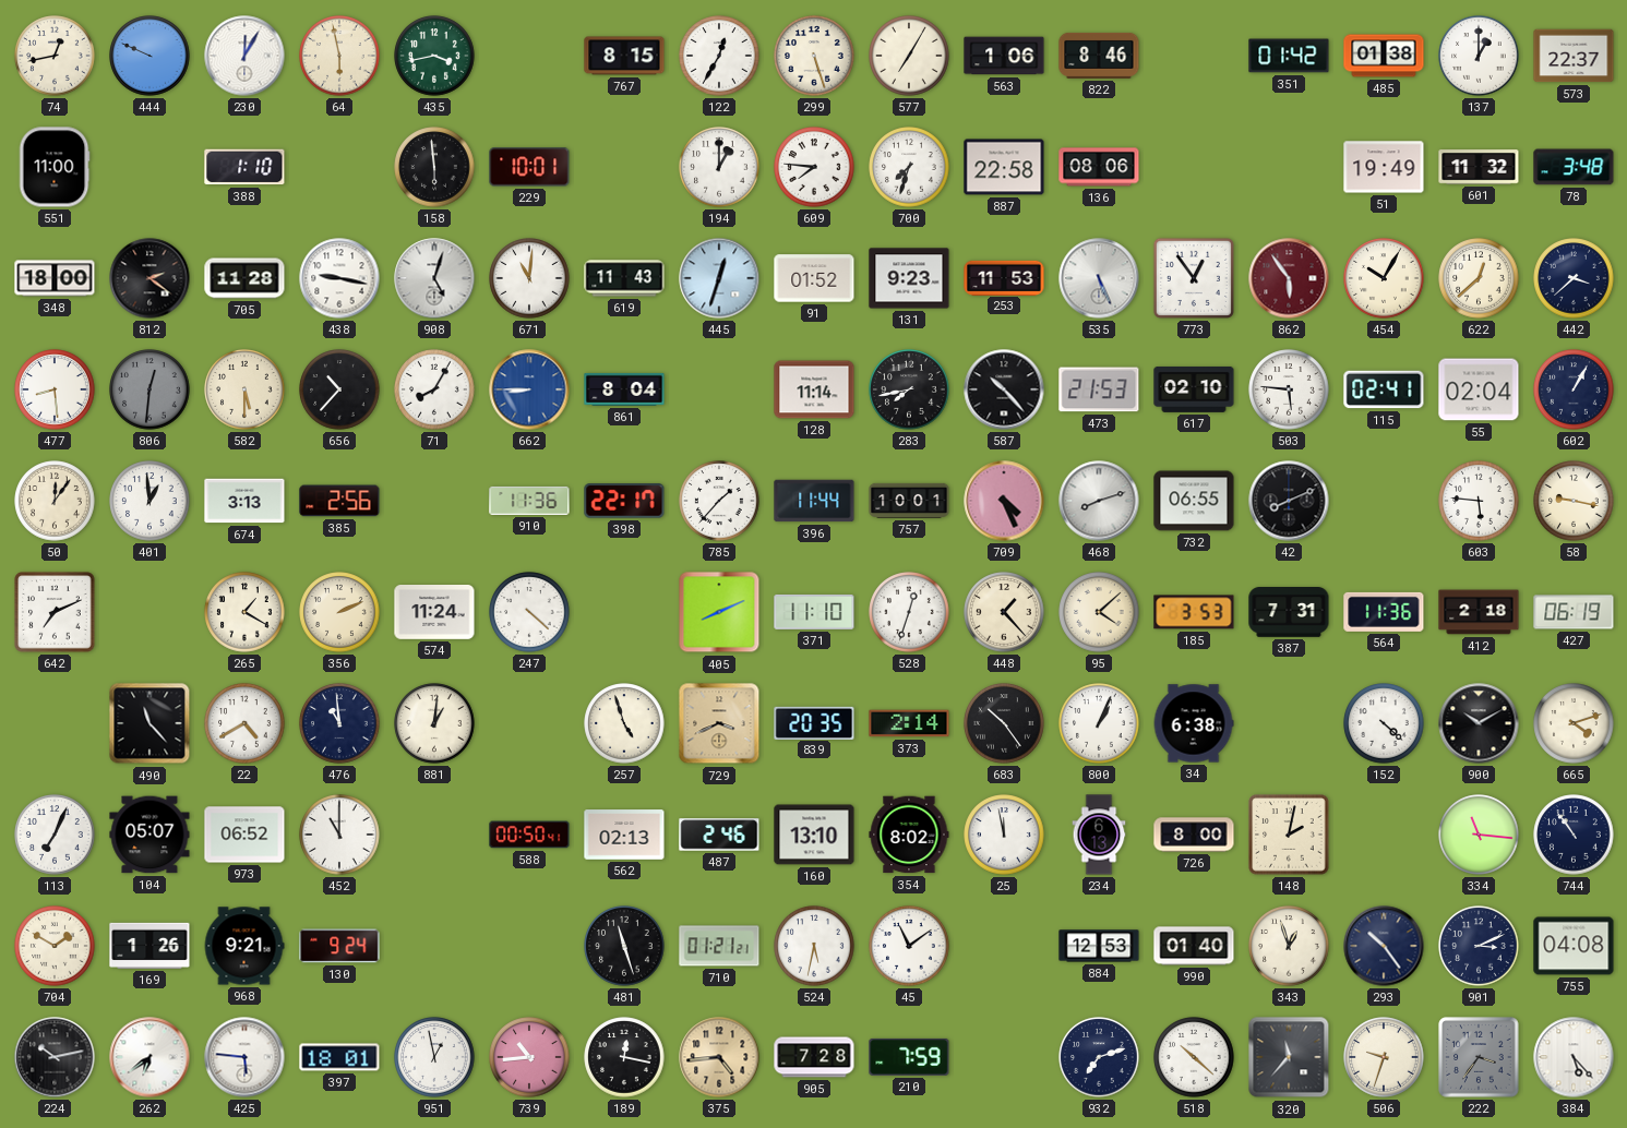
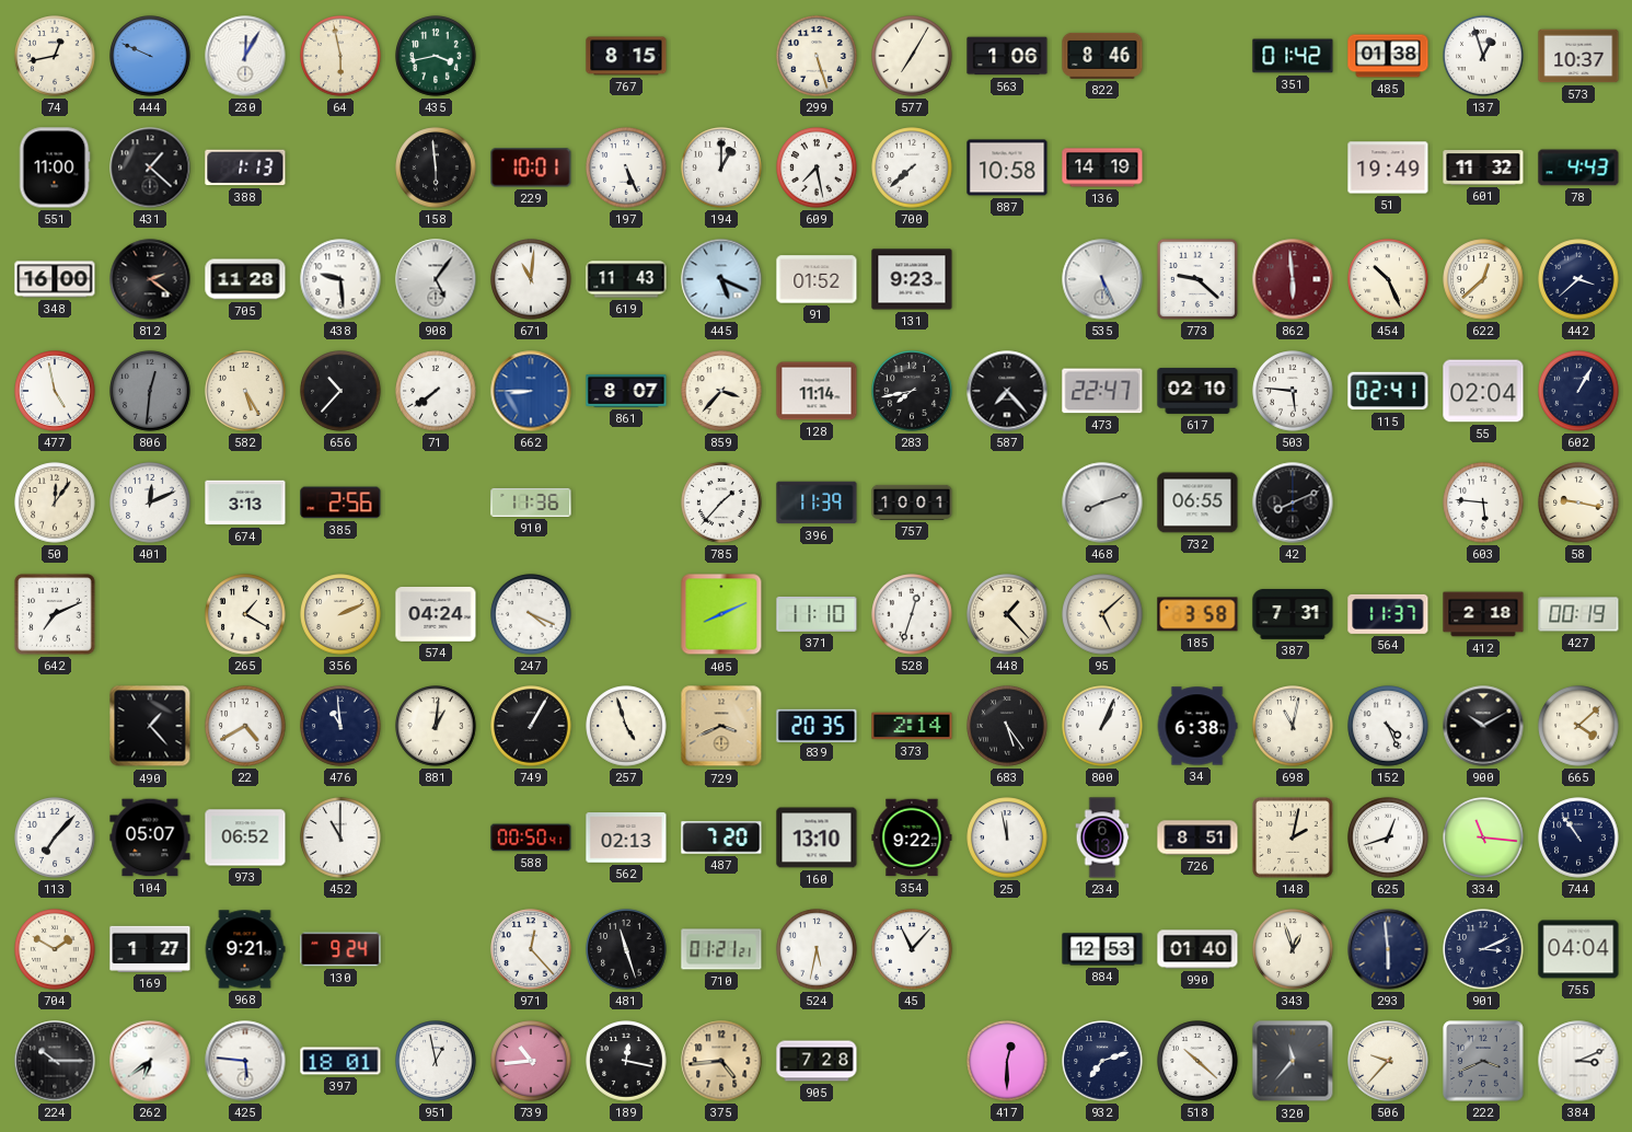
122: 12:35 -> none (719, 56)
137: 1:00 -> 12:57 (1483, 56)
573: 22:37 -> 10:37 (1578, 56)
431: none -> 1:22 (150, 168)
388: 1:10 -> 1:13 (245, 168)
197: none -> 5:26 (626, 168)
609: 7:46 -> 7:28 (817, 168)
700: 7:33 -> 7:38 (912, 168)
887: 22:58 -> 10:58 (1007, 168)
136: 08:06 -> 14:19 (1102, 168)
78: 3:48 -> 4:43 (1578, 168)
348: 18:00 -> 16:00 (55, 279)
438: 9:17 -> 9:29 (340, 279)
908: 5:03 -> 5:06 (436, 279)
445: 12:33 -> 5:19 (721, 279)
253: 11:53 -> none (1004, 277)
773: 12:54 -> 9:22 (1197, 279)
862: 5:54 -> 5:59 (1293, 279)
454: 10:05 -> 10:26 (1388, 279)
477: 8:29 -> 4:58 (55, 391)
582: 5:30 -> 5:25 (245, 391)
71: 8:05 -> 7:39 (436, 391)
861: 8:04 -> 8:07 (626, 391)
859: none -> 3:37 (721, 391)
587: 10:23 -> 7:23 (1007, 391)
473: 21:53 -> 22:47 (1102, 391)
401: 12:59 -> 12:11 (150, 503)
398: 22:17 -> none (624, 501)
396: 11:44 -> 11:39 (817, 503)
709: 4:26 -> none (1004, 501)
574: 11:24 -> 04:24 (436, 614)
247: 4:22 -> 4:19 (531, 614)
95: 4:08 -> 5:08 (1102, 614)
185: 3:53 -> 3:58 (1197, 614)
564: 11:36 -> 11:37 (1388, 614)
427: 06:19 -> 00:19 (1578, 614)
490: 11:23 -> 1:23 (150, 726)
749: none -> 1:05 (531, 726)
683: 10:24 -> 5:24 (1007, 726)
698: none -> 11:02 (1293, 726)
152: 4:22 -> 4:26 (1388, 726)
665: 4:12 -> 4:08 (1578, 726)
113: 7:04 -> 7:07 (55, 838)
487: 2:46 -> 7:20 (721, 838)
354: 8:02 -> 9:22 (912, 838)
726: 8:00 -> 8:51 (1197, 838)
625: none -> 12:42 (1388, 838)
169: 1:26 -> 1:27 (150, 949)
971: none -> 12:23 (531, 949)
45: 11:09 -> 11:07 (912, 949)
293: 10:24 -> 5:59 (1388, 949)
755: 04:08 -> 04:04 (1578, 949)
224: 10:13 -> 10:15 (55, 1061)
210: 7:59 -> none (909, 1057)
417: none -> 12:30 (1007, 1061)
506: 9:33 -> 9:37 (1388, 1061)
222: 3:36 -> 3:41 (1483, 1061)
384: 5:23 -> 3:11 (1578, 1061)
